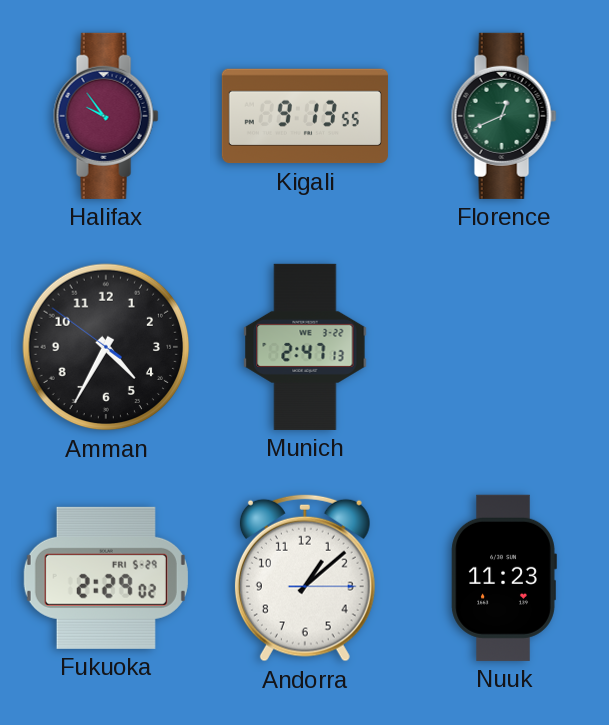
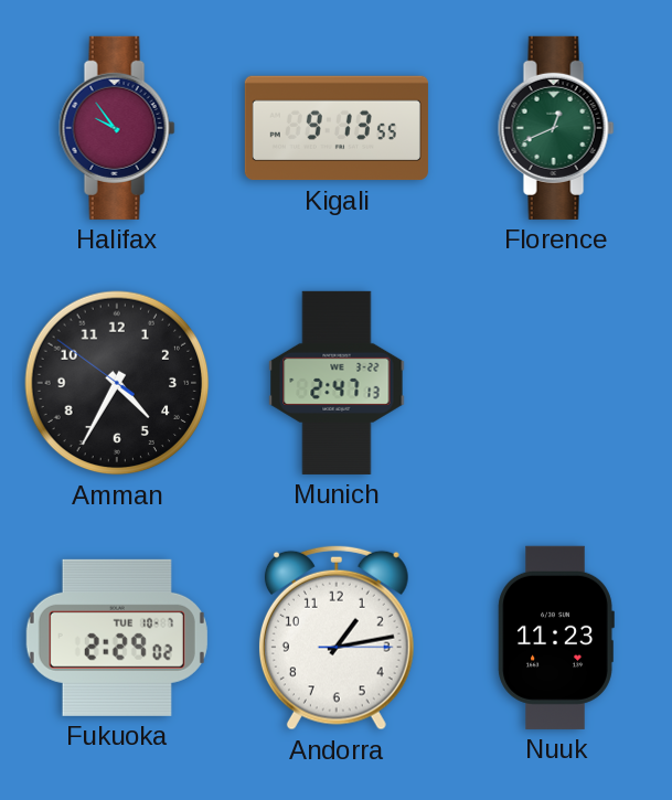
Fukuoka date: FRI 5-29 -> TUE 10-7 (117, 638)
Andorra: 1:08 -> 1:13 (337, 638)
